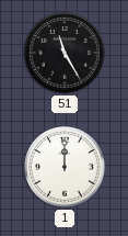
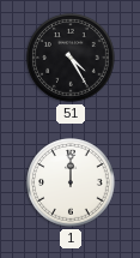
51: 11:25 -> 4:25 (71, 58)
